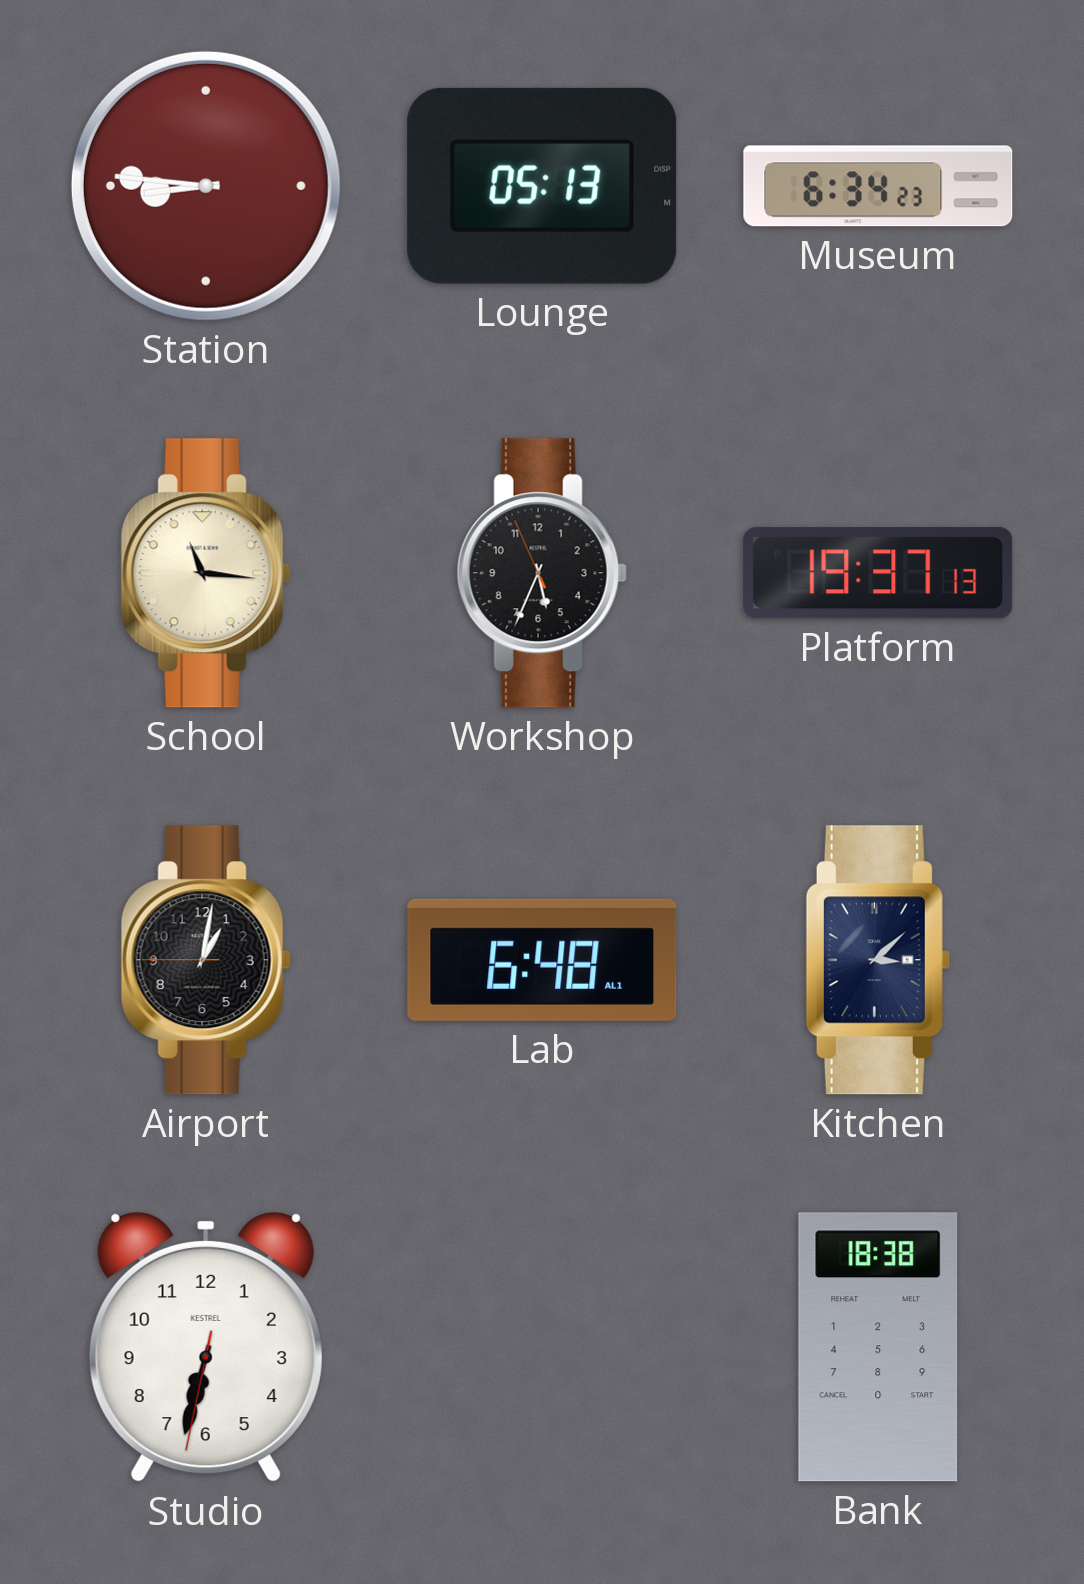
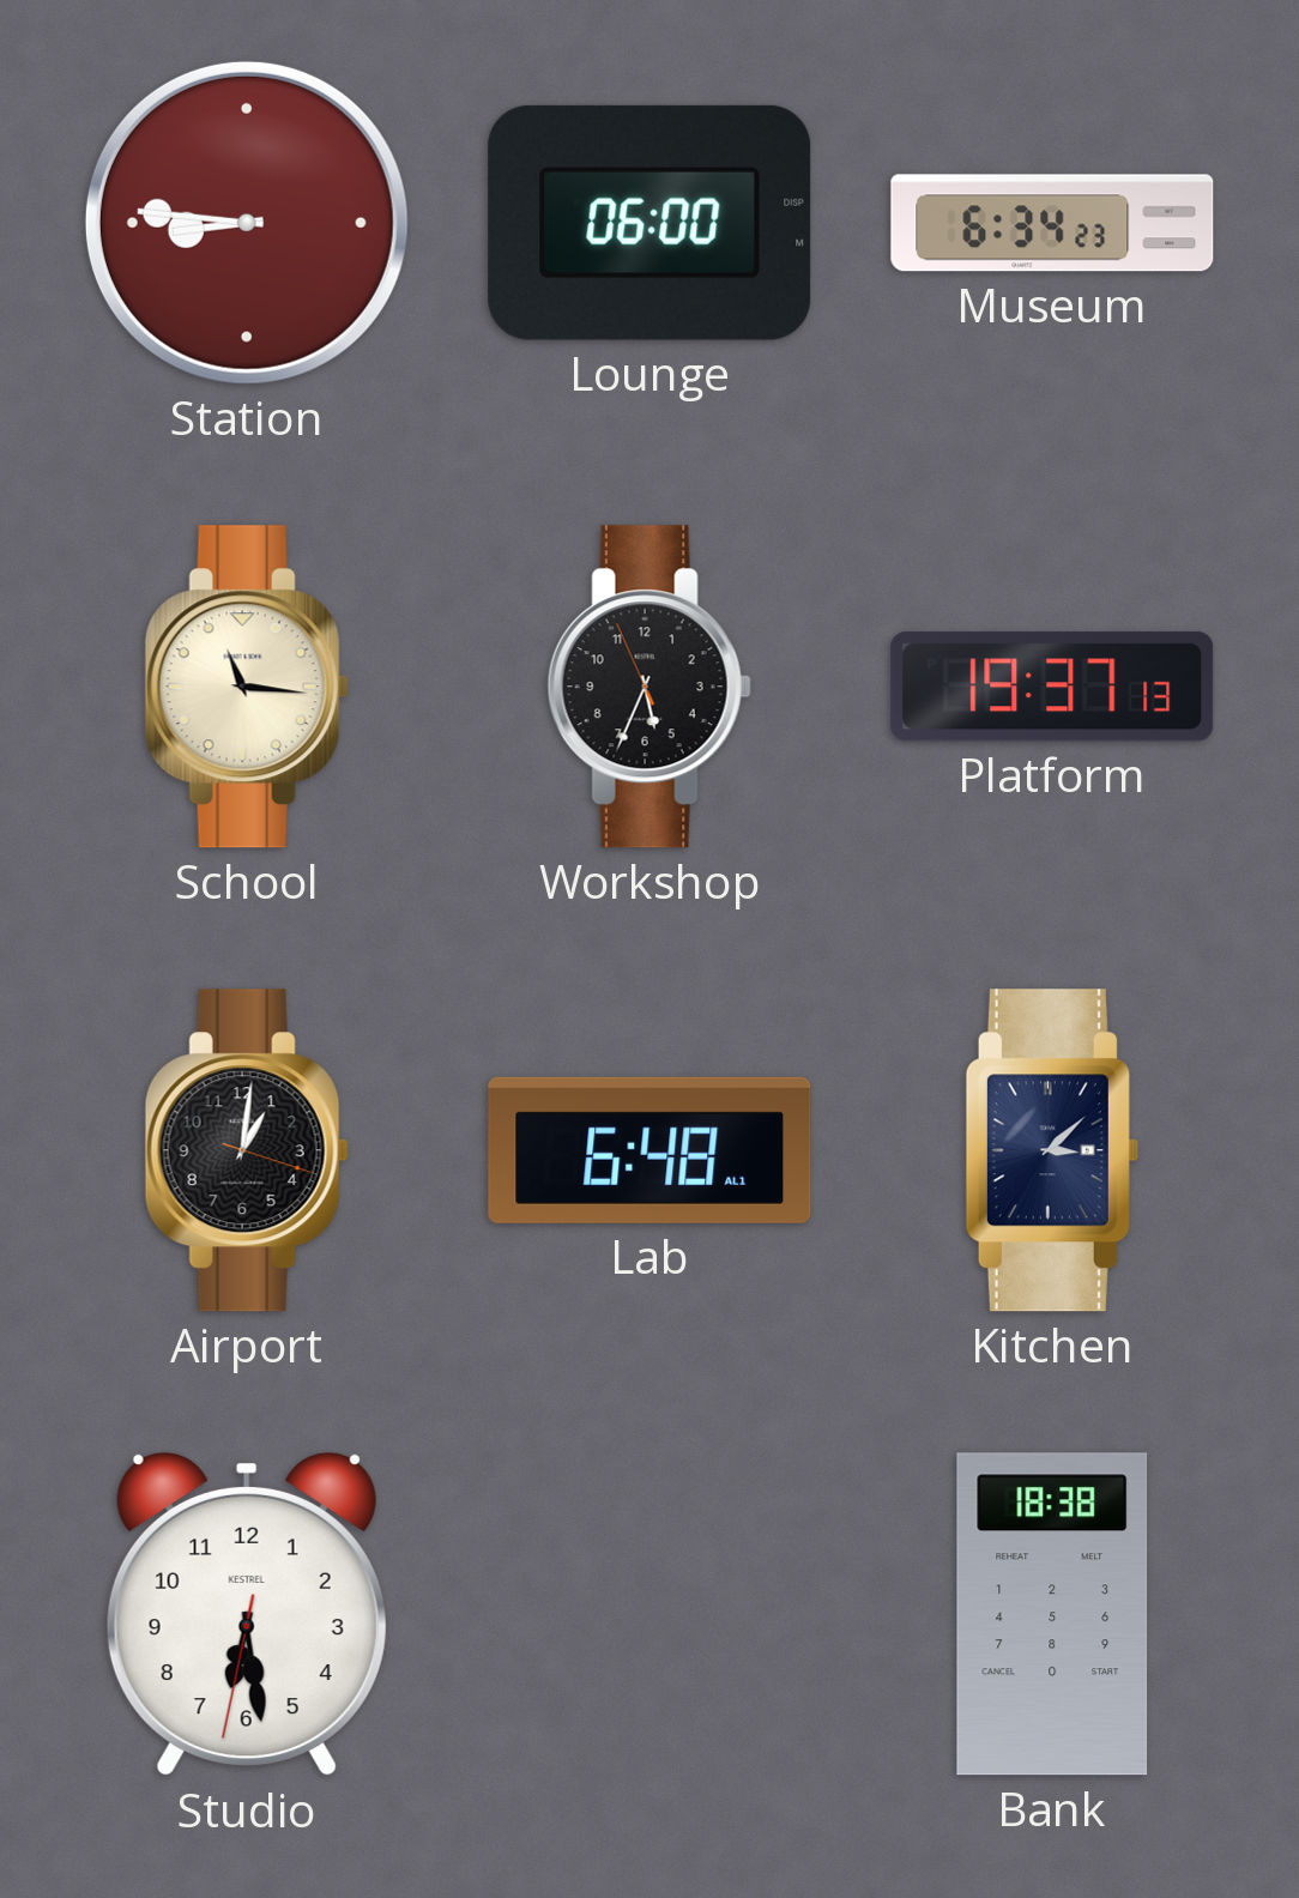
Lounge: 05:13 -> 06:00 (649, 223)
Airport: 1:01:45 -> 1:01:18 (247, 1150)
Studio: 6:32 -> 6:28 (247, 1614)
